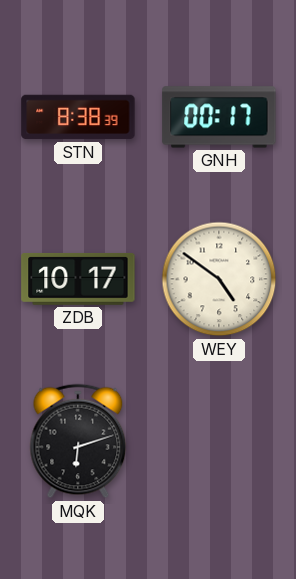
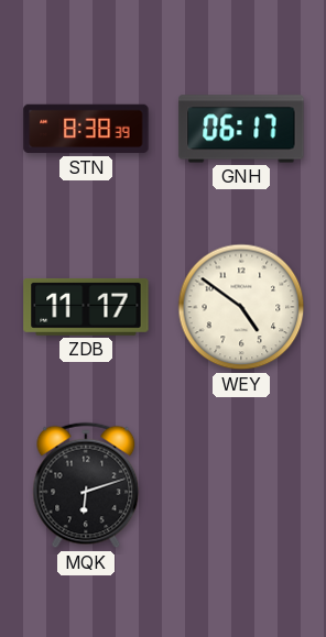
GNH: 00:17 -> 06:17 (241, 129)
ZDB: 10:17 -> 11:17 (86, 307)
